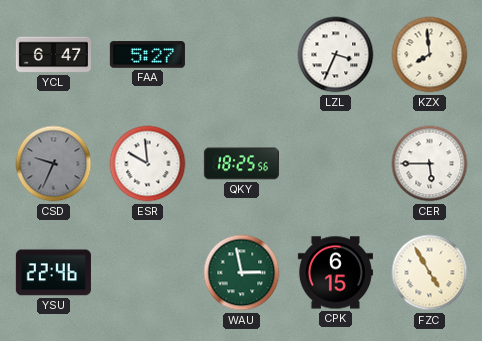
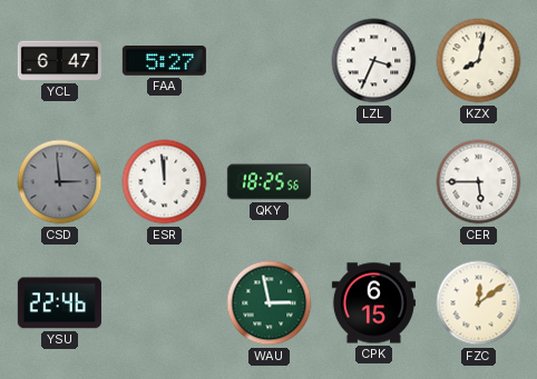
KZX: 7:59 -> 8:02 (479, 61)
CSD: 9:34 -> 2:59 (60, 182)
ESR: 9:59 -> 11:59 (165, 182)
FZC: 4:55 -> 12:09 (479, 303)
